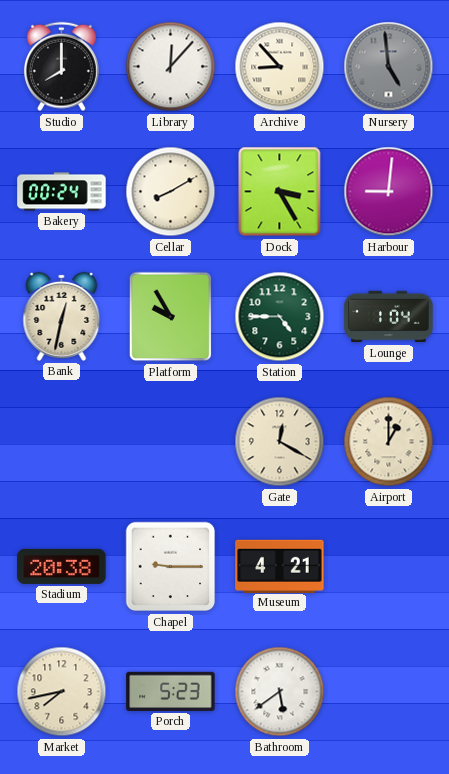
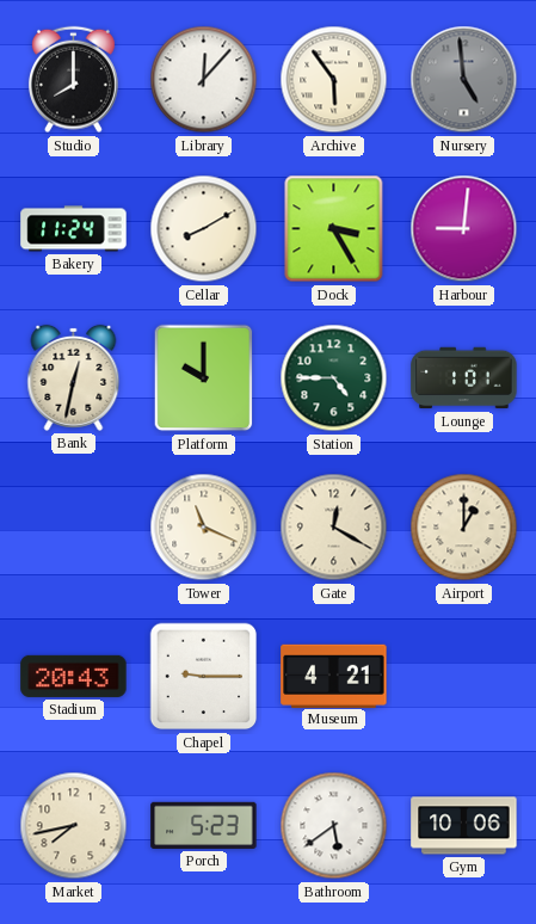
Archive: 8:53 -> 5:54 (334, 80)
Bakery: 00:24 -> 11:24 (74, 229)
Platform: 9:55 -> 10:00 (204, 378)
Lounge: 1:04 -> 1:01 (464, 378)
Tower: none -> 11:19 (204, 528)
Stadium: 20:38 -> 20:43 (74, 676)
Gym: none -> 10:06 (464, 826)
